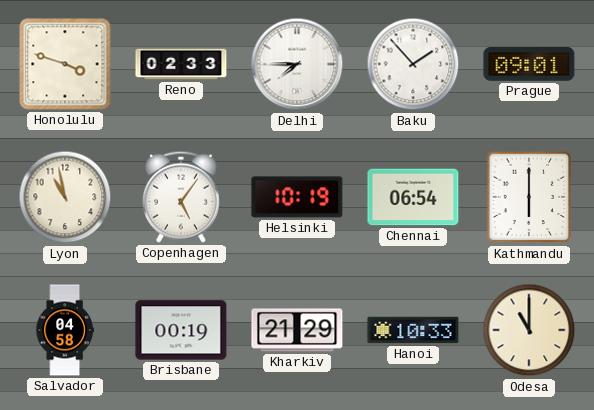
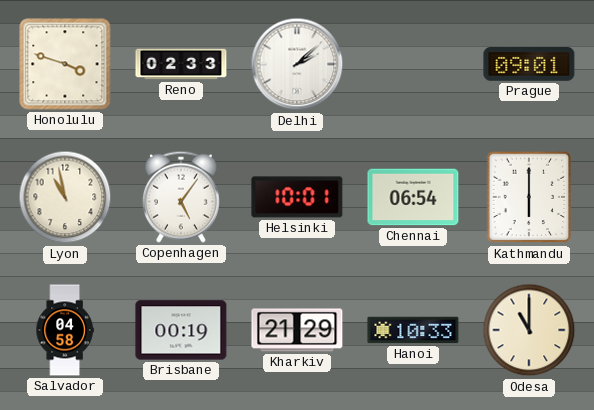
Delhi: 7:45 -> 2:08 (297, 64)
Baku: 1:53 -> none (413, 64)
Helsinki: 10:19 -> 10:01 (297, 197)
